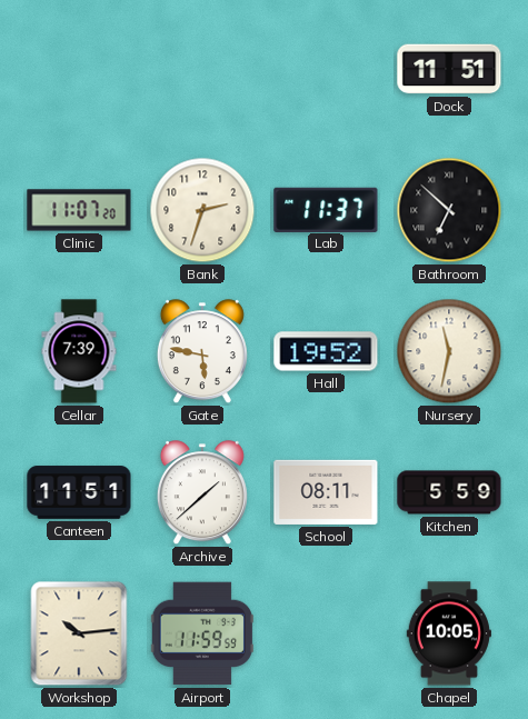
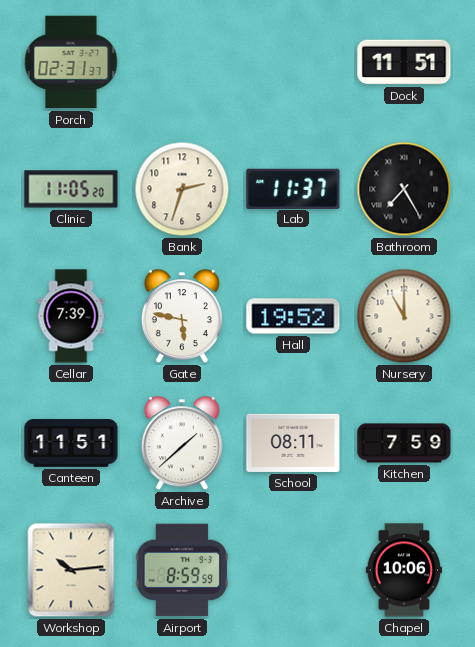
Porch: none -> 02:31 (71, 62)
Clinic: 11:07 -> 11:05 (71, 189)
Bathroom: 6:52 -> 7:25 (404, 189)
Nursery: 11:32 -> 11:00 (404, 316)
Kitchen: 5:59 -> 7:59 (404, 443)
Airport: 11:59 -> 8:59 (181, 570)
Chapel: 10:05 -> 10:06 (404, 570)
